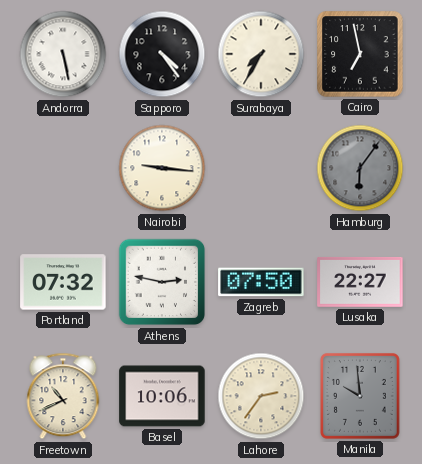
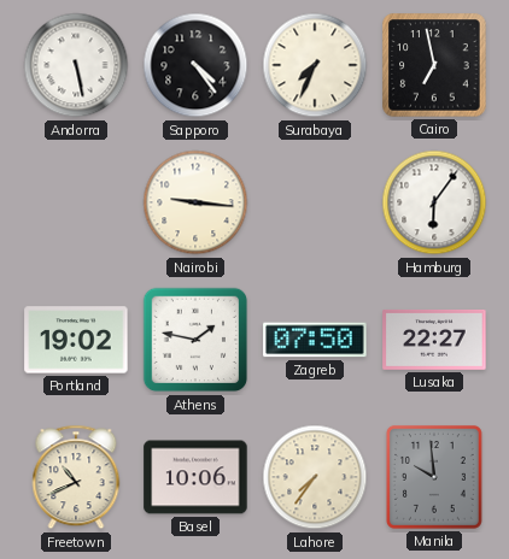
Surabaya: 7:35 -> 7:34 (315, 65)
Hamburg dial: grey -> white (434, 202)
Portland: 07:32 -> 19:02 (76, 340)
Athens: 2:47 -> 1:47 (195, 340)
Lahore: 2:36 -> 7:36 (315, 477)
